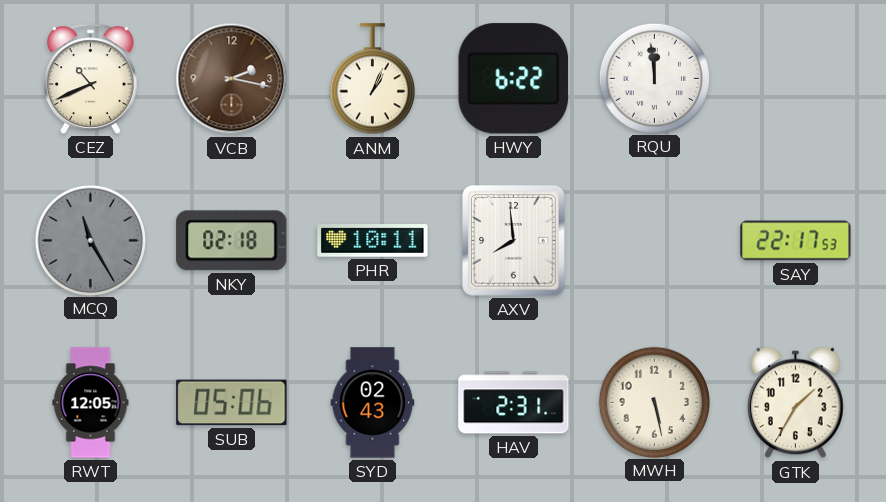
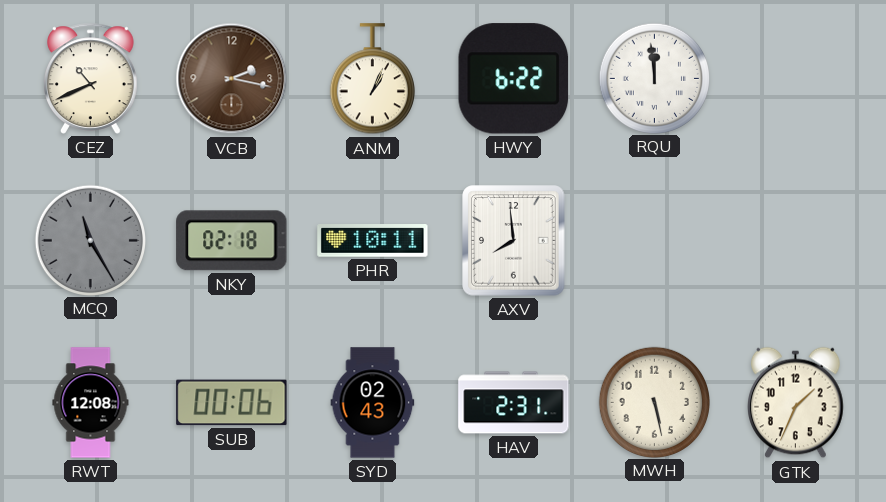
SAY: 22:17 -> none (796, 241)
RWT: 12:05 -> 12:08 (91, 403)
SUB: 05:06 -> 00:06 (232, 403)
GTK: 1:35 -> 1:34 (796, 403)
